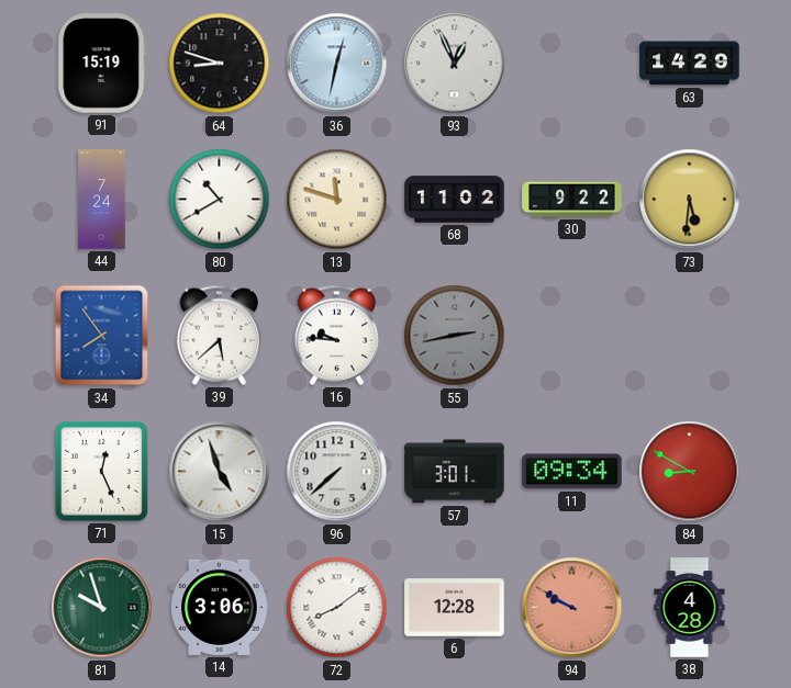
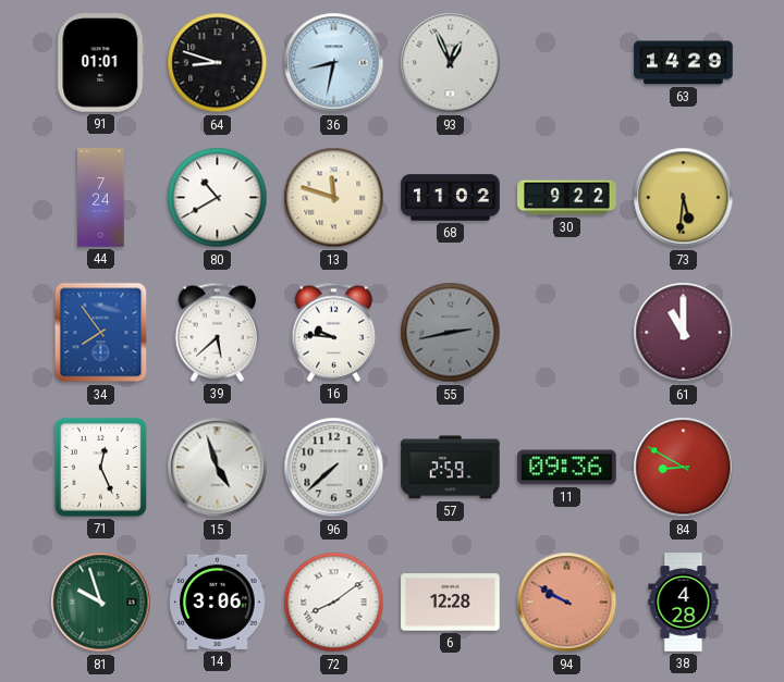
91: 15:19 -> 01:01 (101, 63)
36: 12:32 -> 8:32 (334, 63)
61: none -> 11:00 (684, 333)
57: 3:01 -> 2:59 (451, 468)
11: 09:34 -> 09:36 (567, 468)
